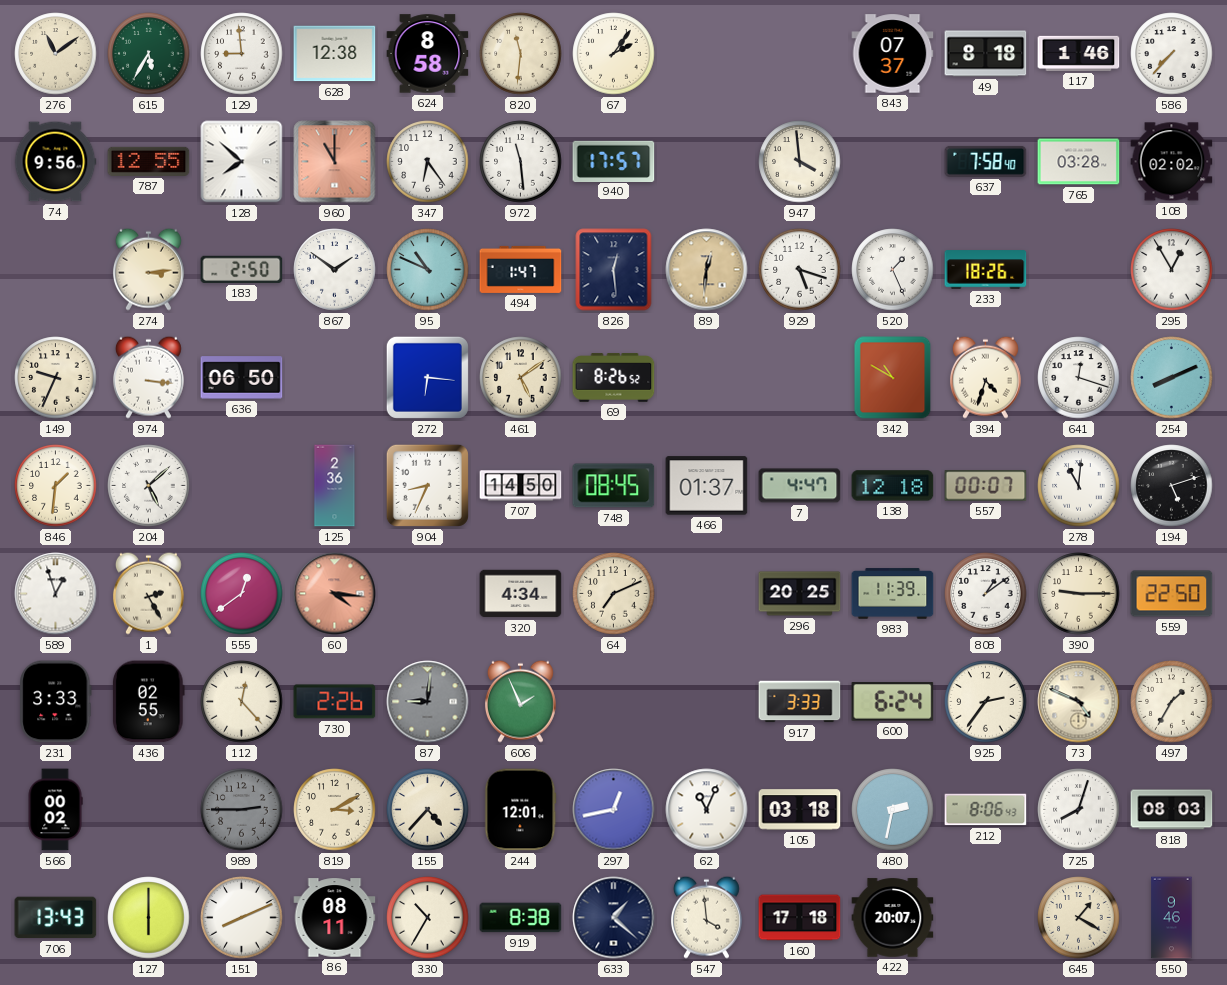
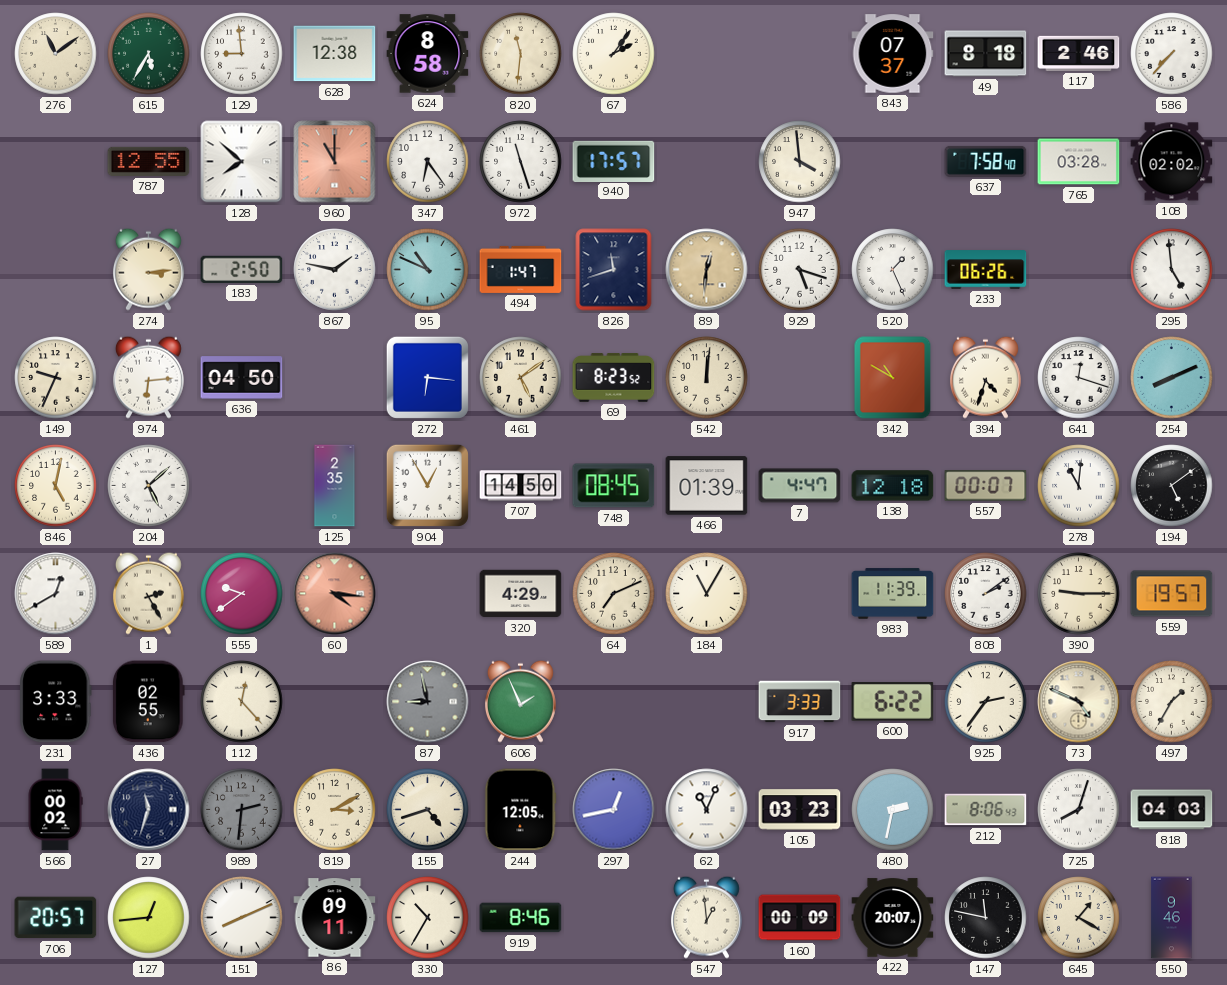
117: 1:46 -> 2:46 (1079, 53)
74: 9:56 -> none (55, 162)
972: 11:29 -> 11:27 (521, 162)
867: 1:51 -> 1:47 (335, 270)
826: 12:29 -> 11:42 (614, 270)
233: 18:26 -> 06:26 (986, 270)
295: 12:55 -> 4:59 (1172, 270)
974: 3:16 -> 6:14 (148, 377)
636: 06:50 -> 04:50 (242, 378)
69: 8:26 -> 8:23 (614, 378)
542: none -> 12:01 (707, 378)
846: 1:31 -> 5:02 (56, 486)
125: 2:36 -> 2:35 (335, 486)
904: 8:34 -> 12:55 (427, 485)
466: 01:37 -> 01:39 (707, 486)
194: 5:12 -> 5:09 (1172, 486)
589: 12:57 -> 12:40 (56, 594)
555: 12:39 -> 9:39 (242, 594)
320: 4:34 -> 4:29 (521, 594)
184: none -> 11:05 (707, 594)
296: 20:25 -> none (800, 594)
808: 1:09 -> 2:09 (986, 594)
559: 22:50 -> 19:57 (1172, 594)
730: 2:26 -> none (335, 702)
87: 9:01 -> 8:58 (428, 702)
600: 6:24 -> 6:22 (893, 702)
27: none -> 11:33 (149, 810)
989: 2:45 -> 2:31 (242, 810)
155: 4:37 -> 4:42 (428, 810)
244: 12:01 -> 12:05 (521, 810)
105: 03:18 -> 03:23 (800, 810)
818: 08:03 -> 04:03 (1172, 810)
706: 13:43 -> 20:57 (56, 918)
127: 6:00 -> 12:44 (149, 918)
86: 08:11 -> 09:11 (335, 918)
919: 8:38 -> 8:46 (521, 918)
633: 1:22 -> none (614, 918)
547: 3:59 -> 12:59 (706, 917)
160: 17:18 -> 00:09 (800, 918)
147: none -> 11:47 (986, 918)
